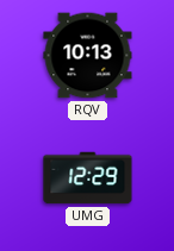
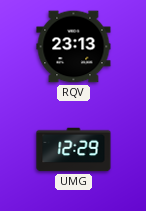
RQV: 10:13 -> 23:13 (74, 47)
